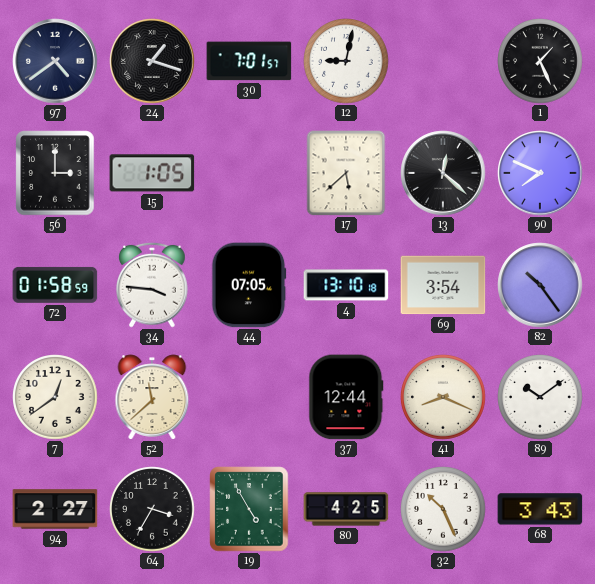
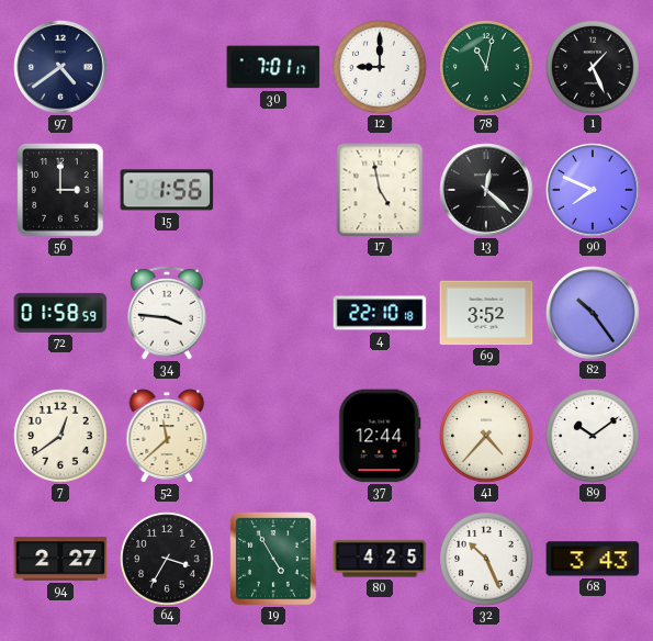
24: 1:18 -> none (152, 61)
30: 7:01:57 -> 7:01:17 (273, 67)
12: 9:02 -> 9:00 (380, 67)
78: none -> 11:02 (486, 67)
15: 1:05 -> 1:56 (167, 190)
17: 5:38 -> 4:58 (380, 190)
44: 07:05 -> none (249, 285)
4: 13:10 -> 22:10 (380, 313)
69: 3:54 -> 3:52 (486, 313)
41: 8:19 -> 4:37 (486, 436)
